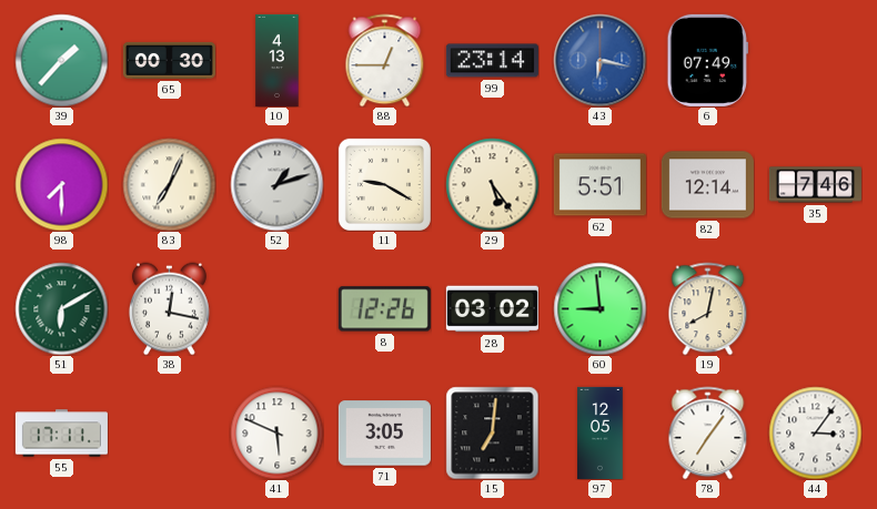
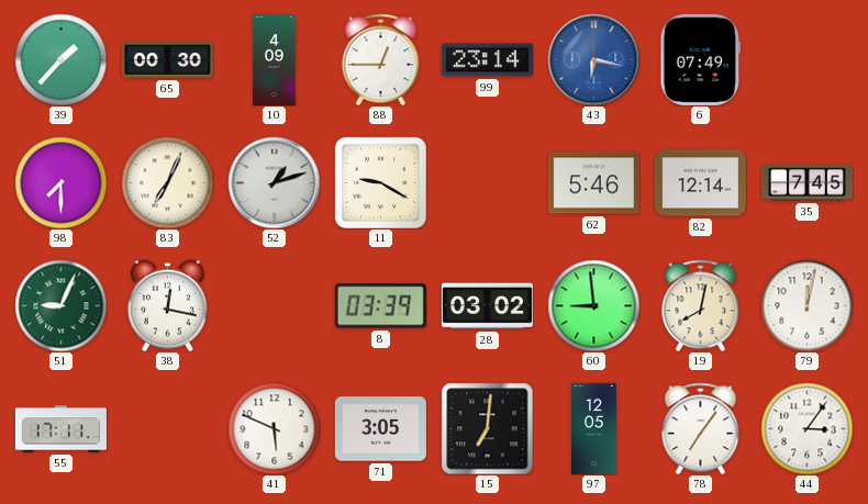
10: 4:13 -> 4:09 (275, 59)
29: 5:24 -> none (492, 184)
62: 5:51 -> 5:46 (593, 183)
35: 7:46 -> 7:45 (806, 183)
51: 6:10 -> 9:04 (60, 305)
8: 12:26 -> 03:39 (380, 306)
79: none -> 12:02 (806, 305)
